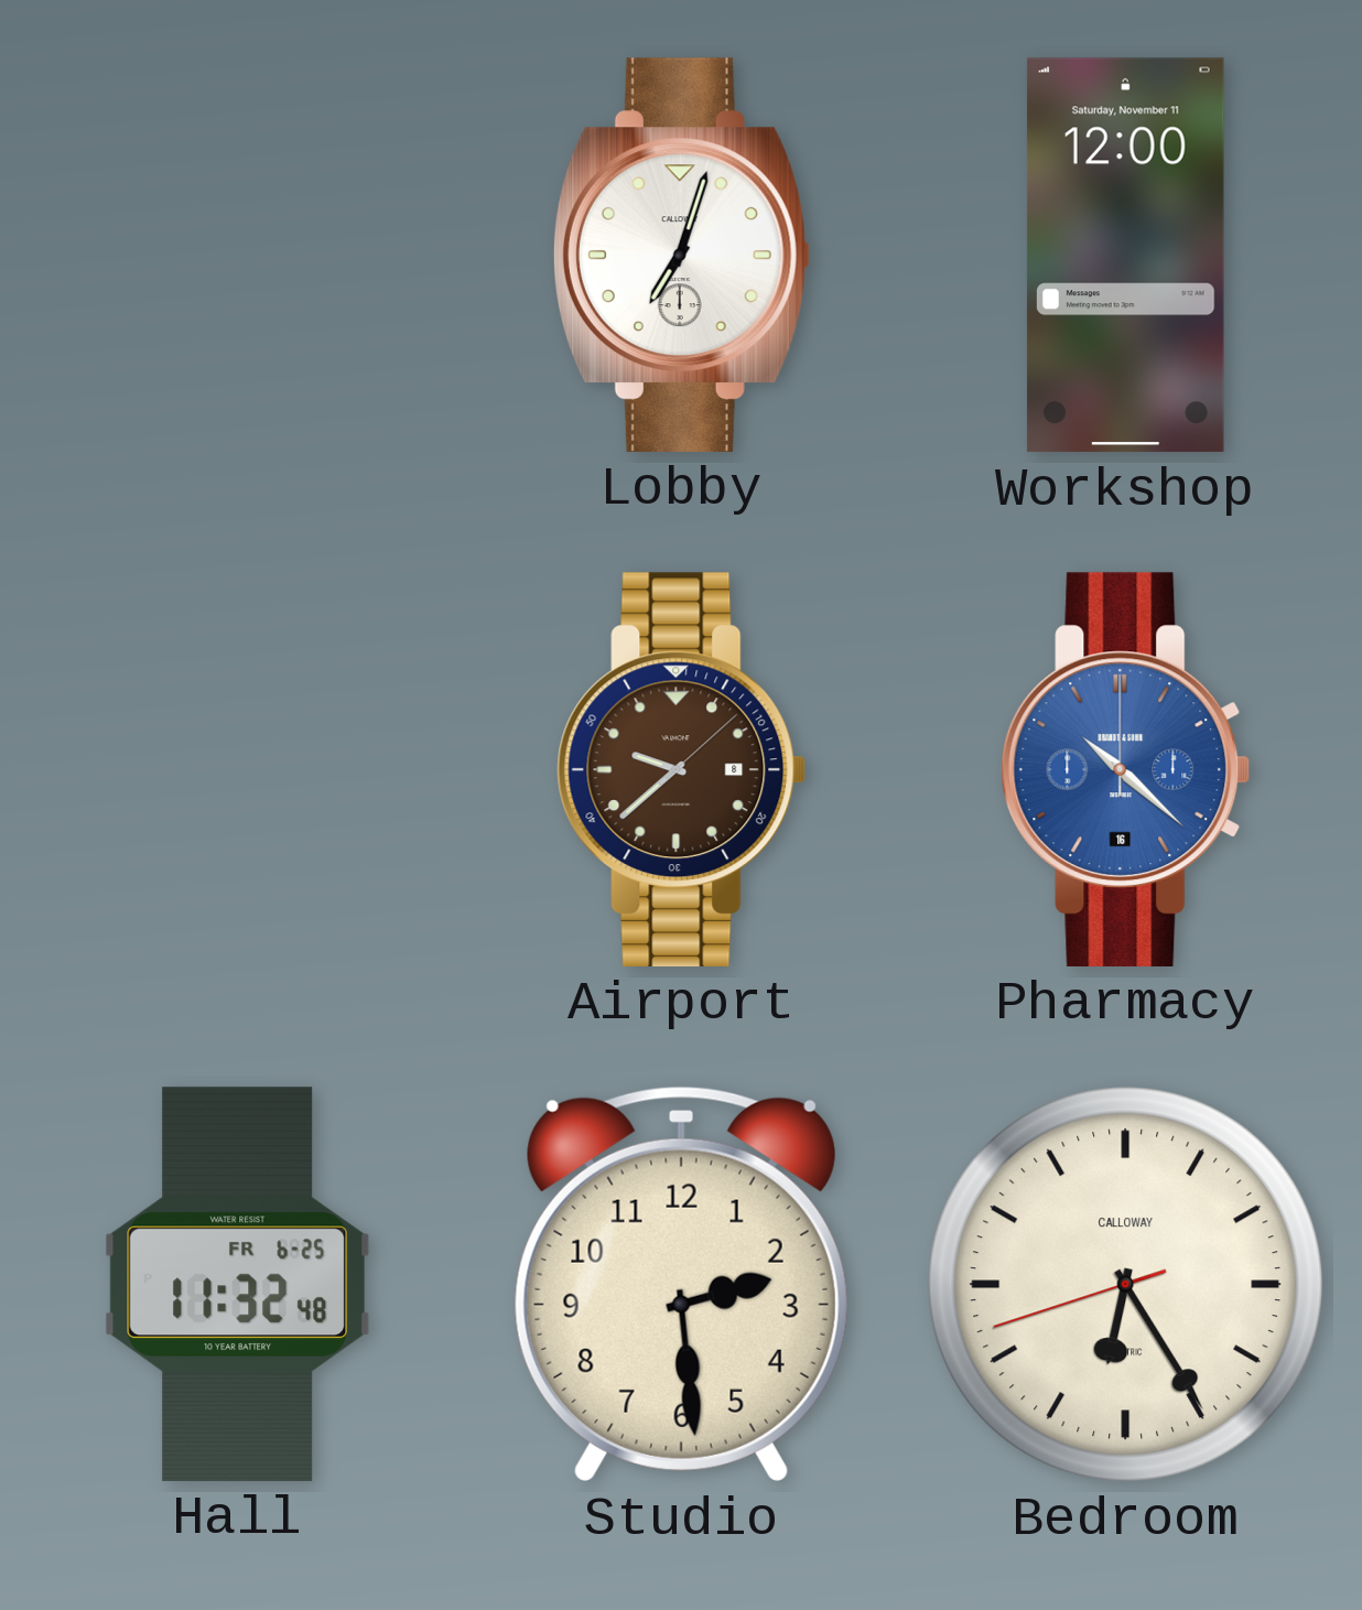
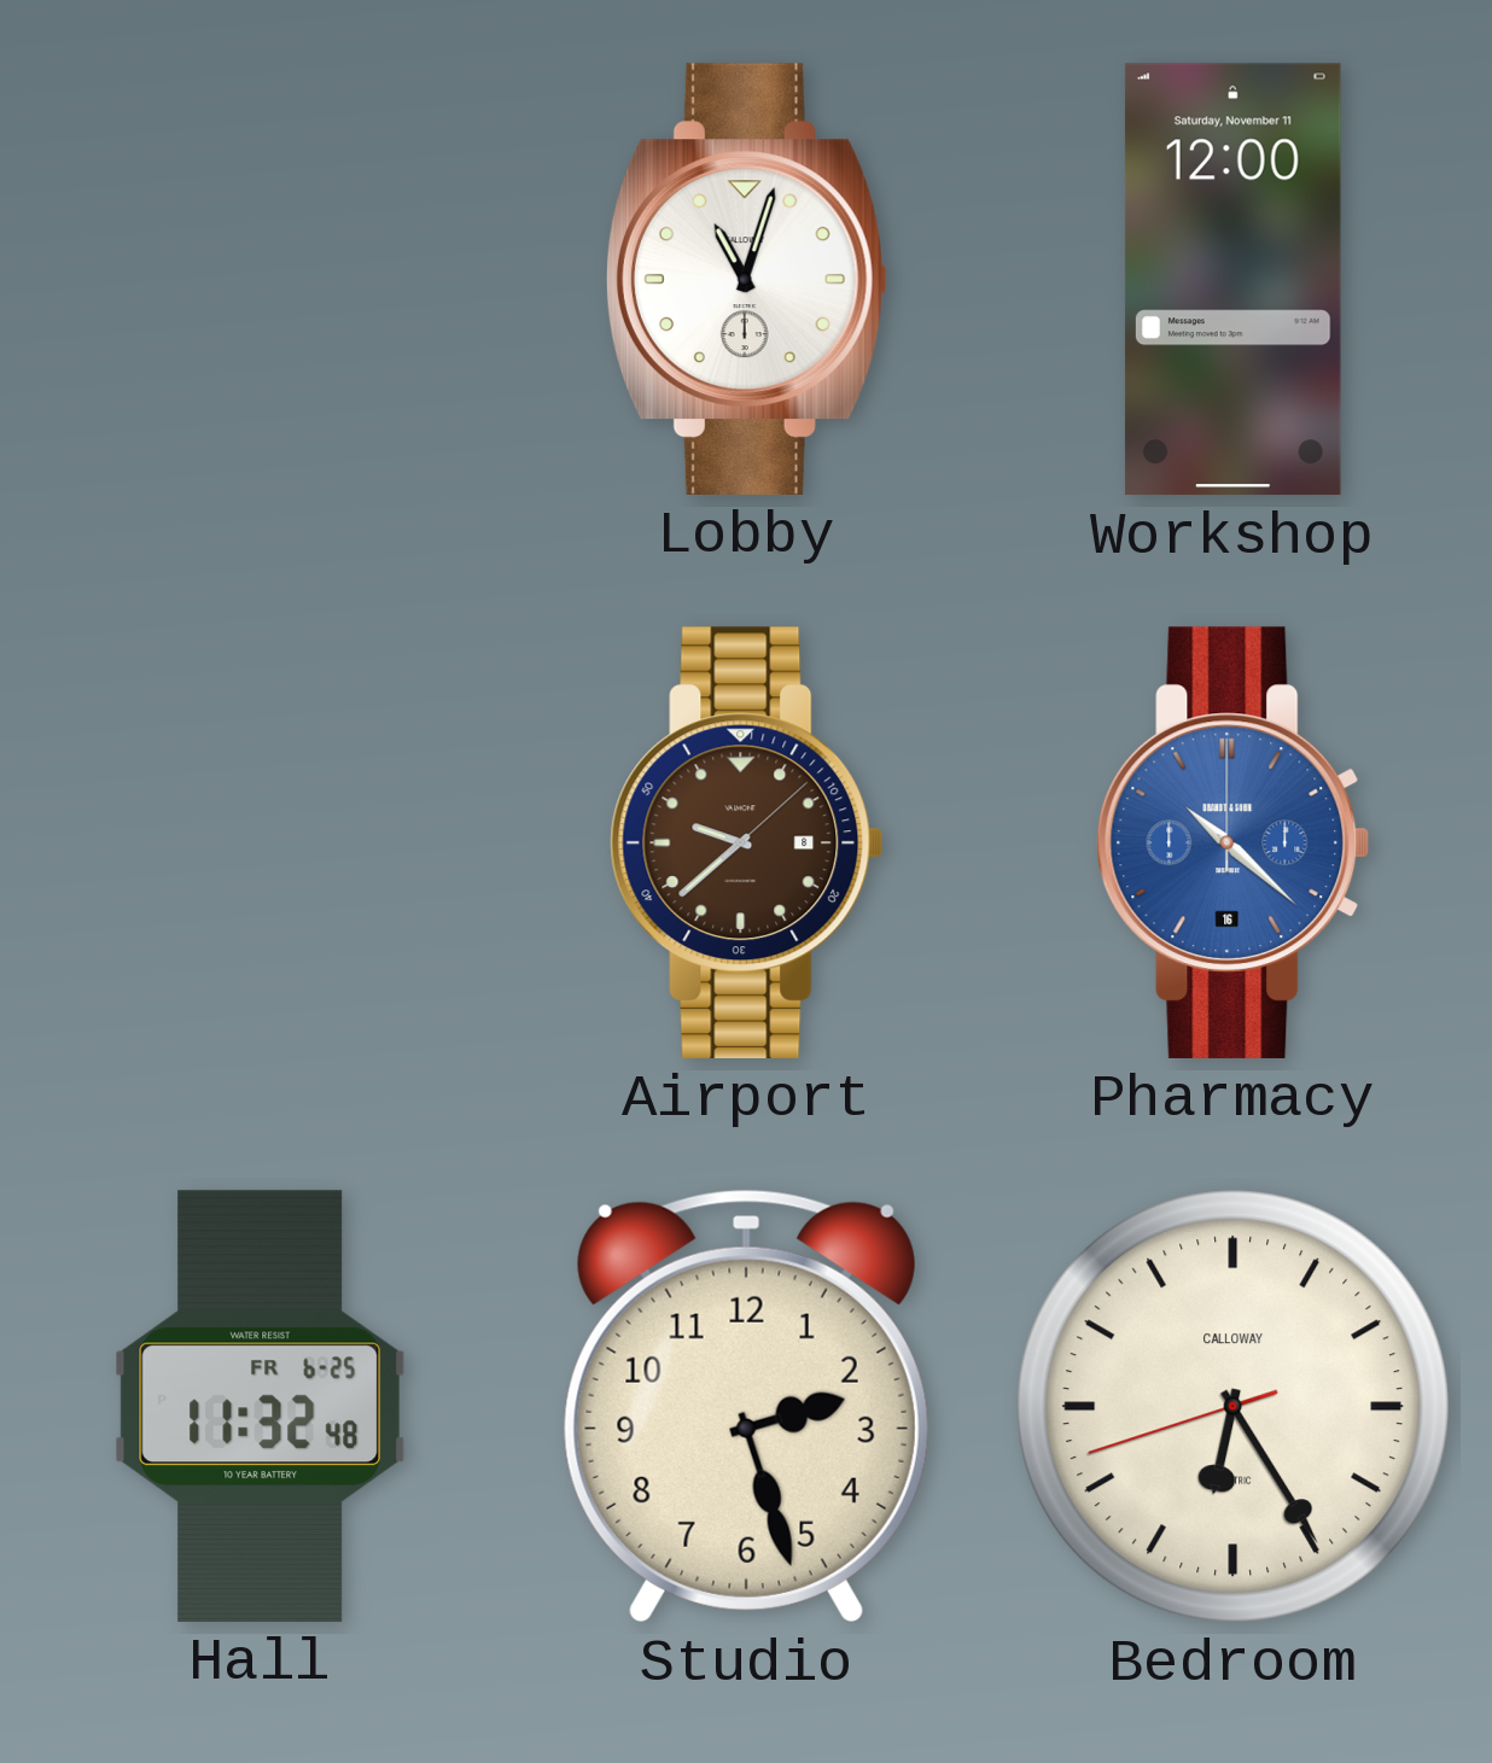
Lobby: 7:03 -> 11:03 (746, 279)
Studio: 2:29 -> 2:27 (746, 1406)
